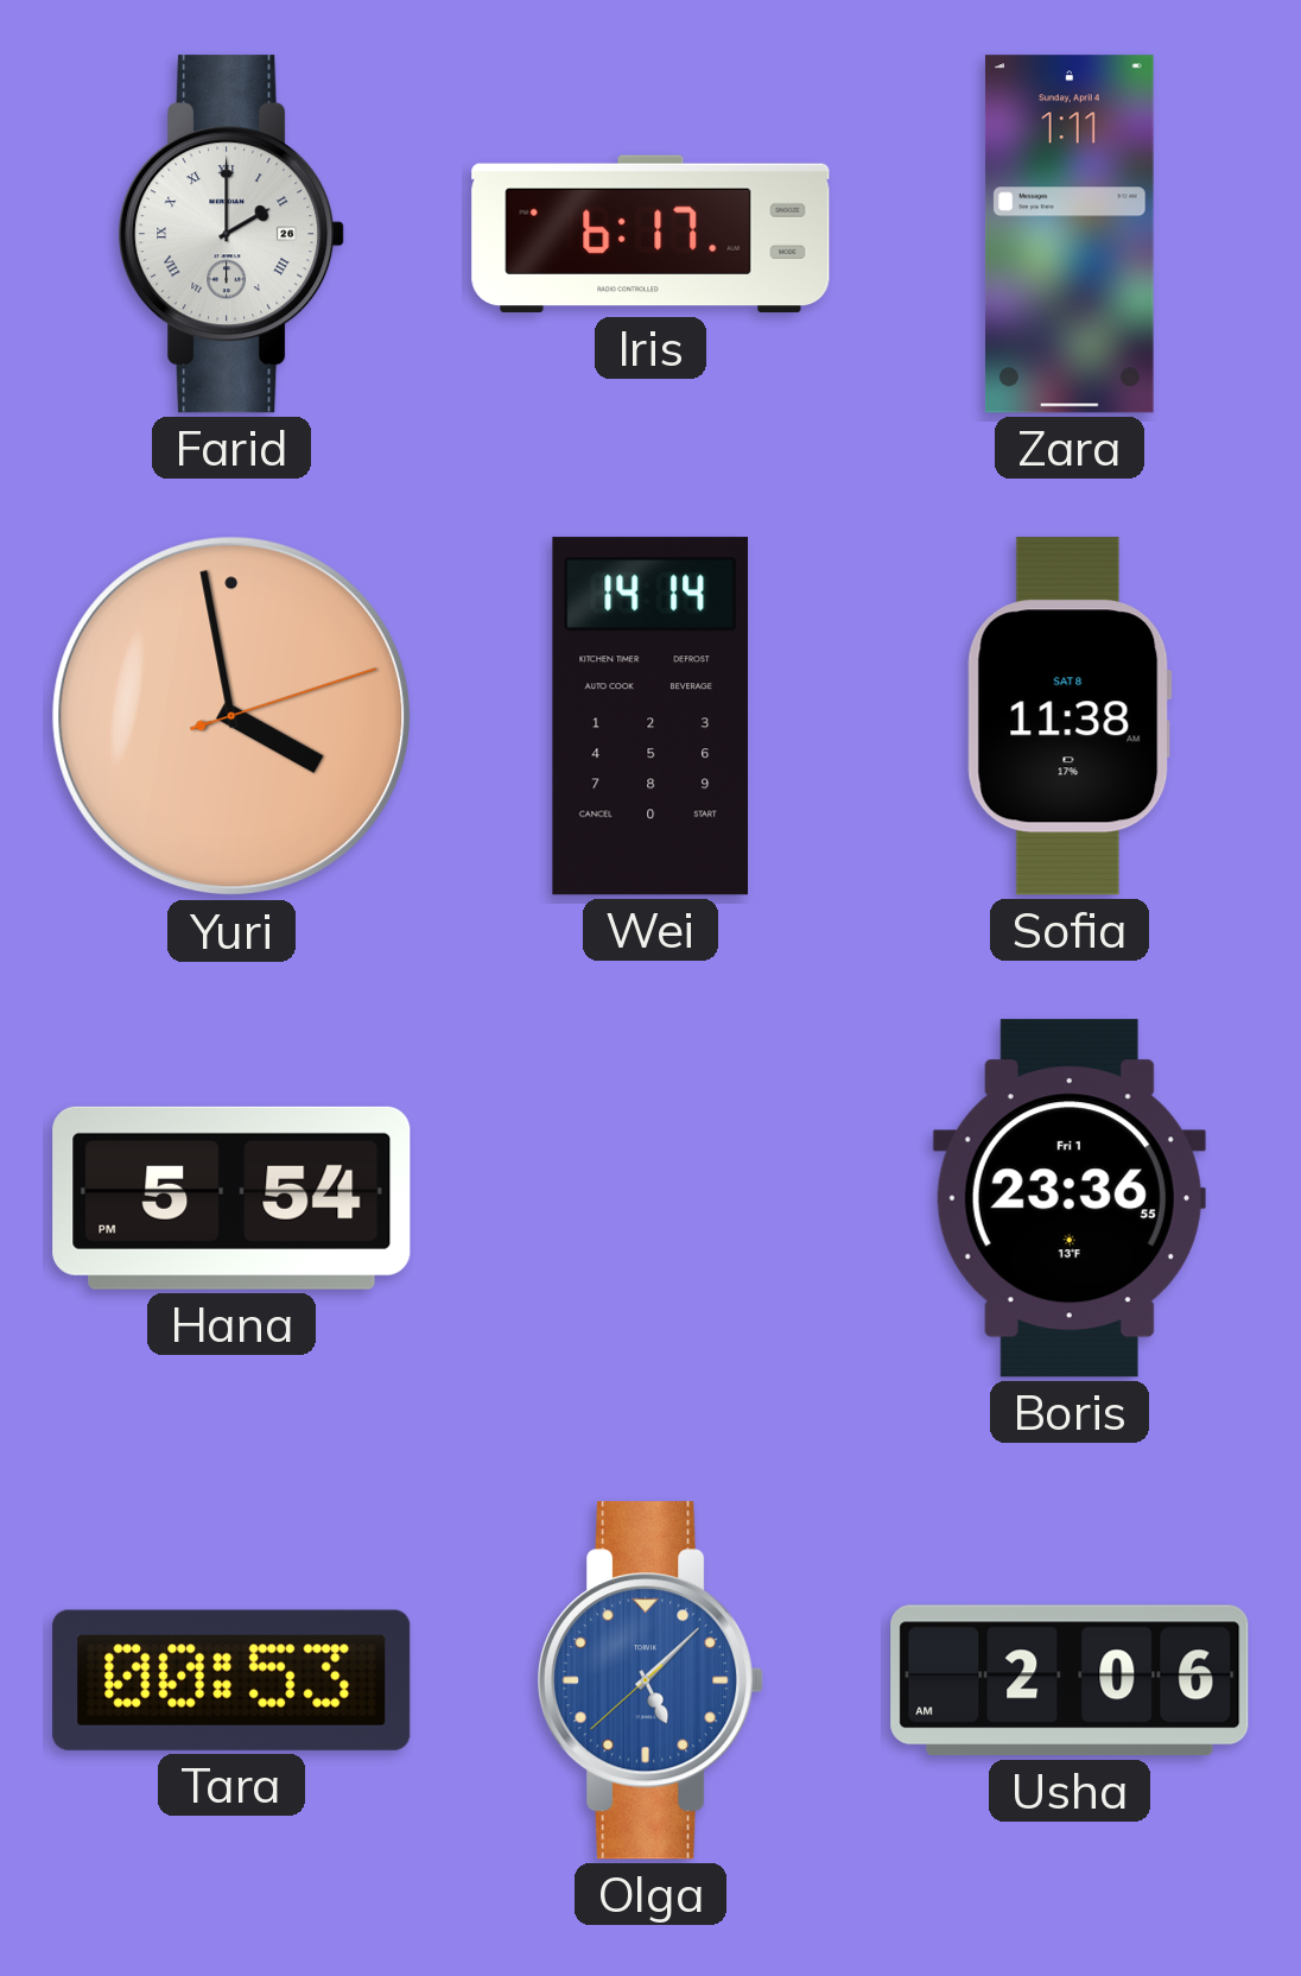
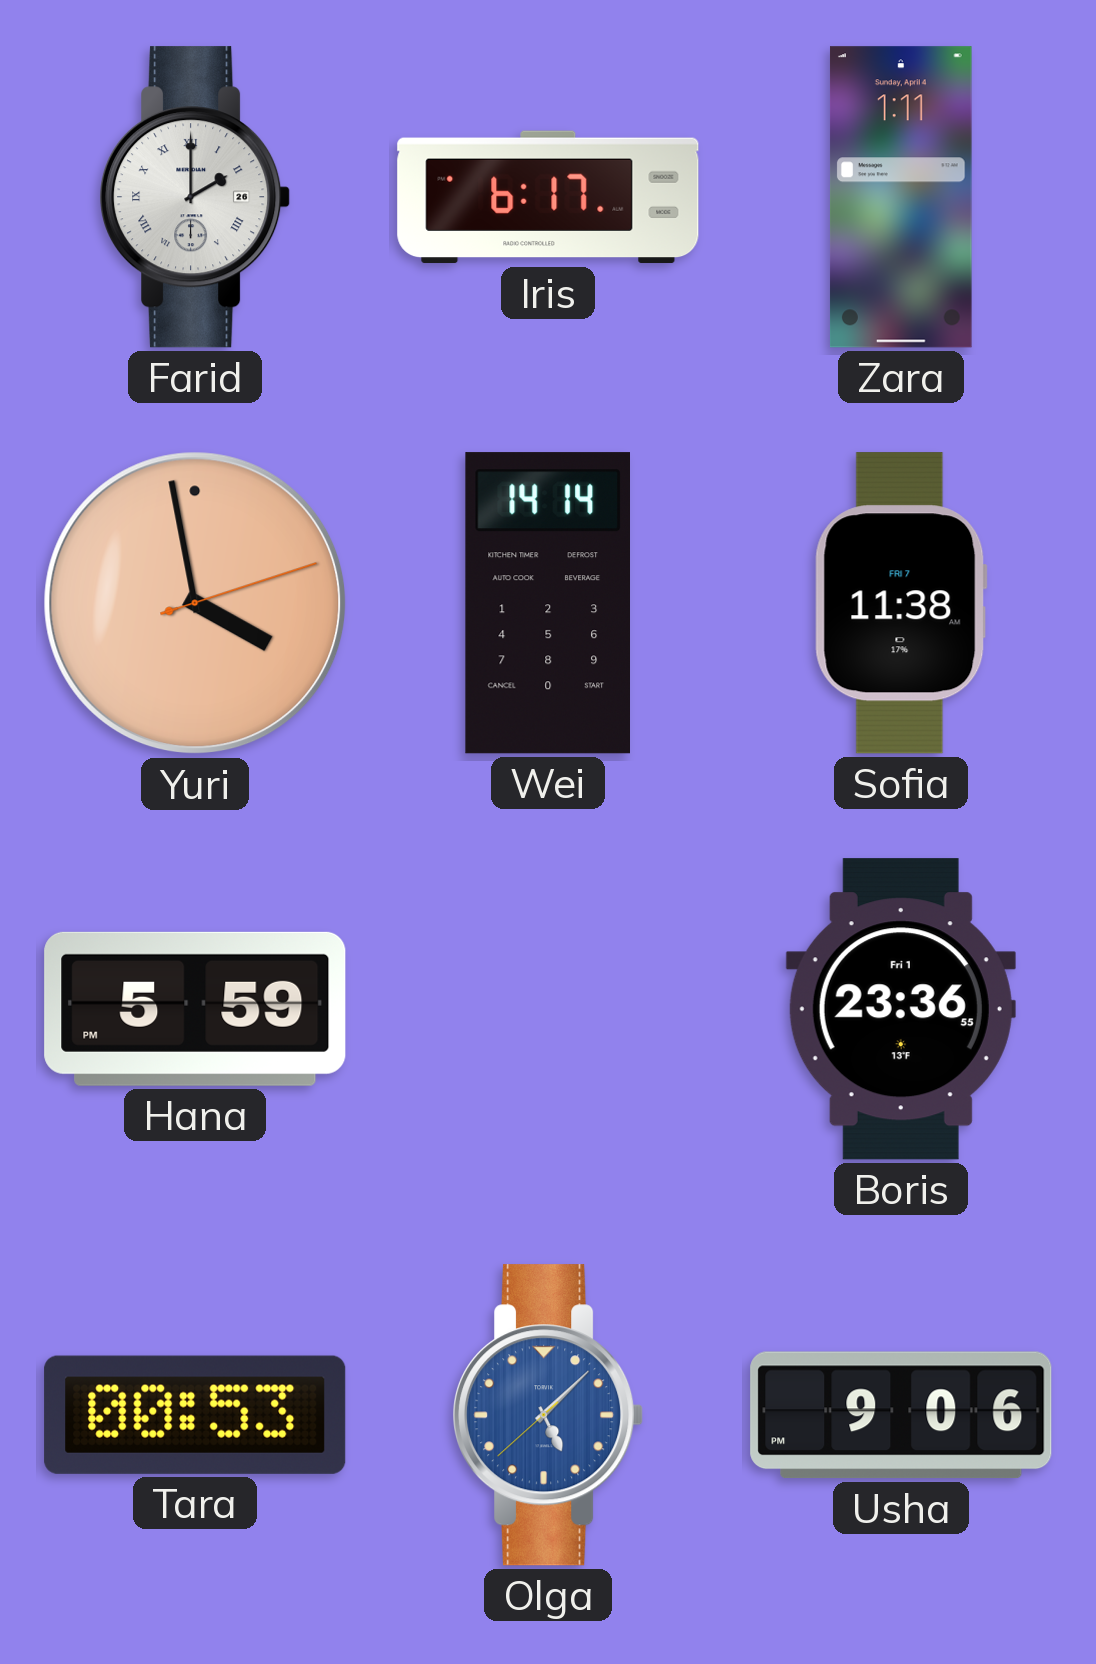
Sofia date: SAT 8 -> FRI 7 (901, 603)
Hana: 5:54 -> 5:59 (195, 1009)
Usha: 2:06 -> 9:06 (901, 1415)
